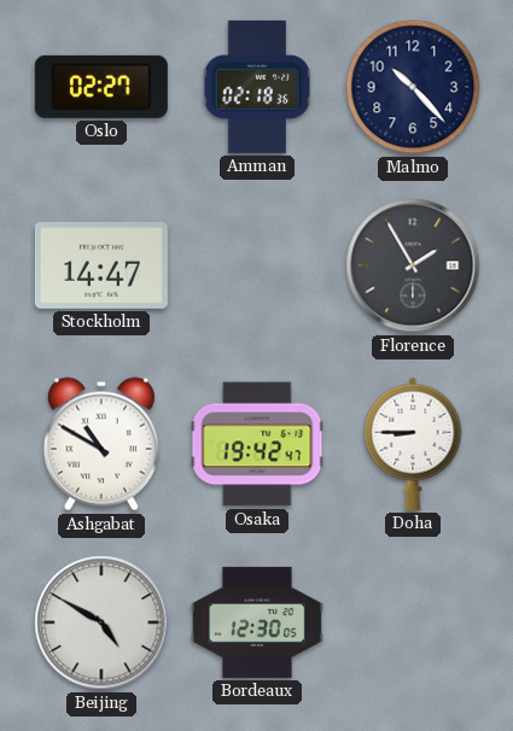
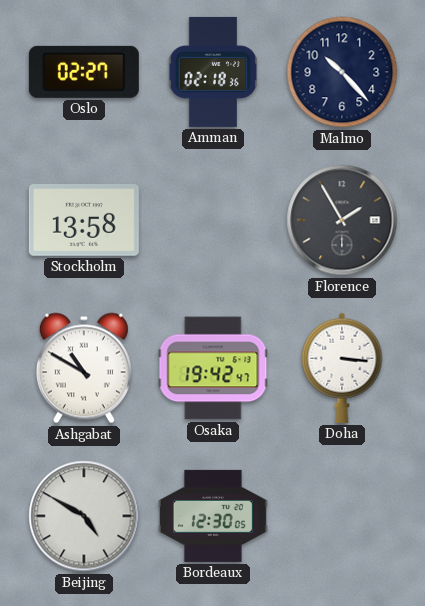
Stockholm: 14:47 -> 13:58 (84, 221)
Doha: 8:45 -> 3:16 (342, 368)
